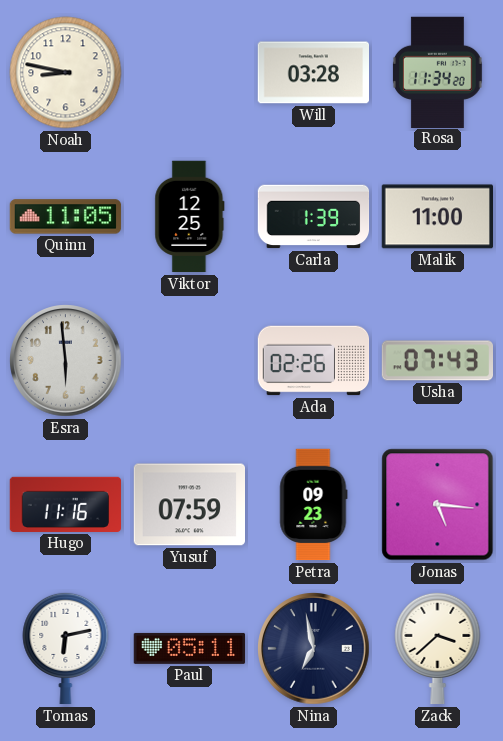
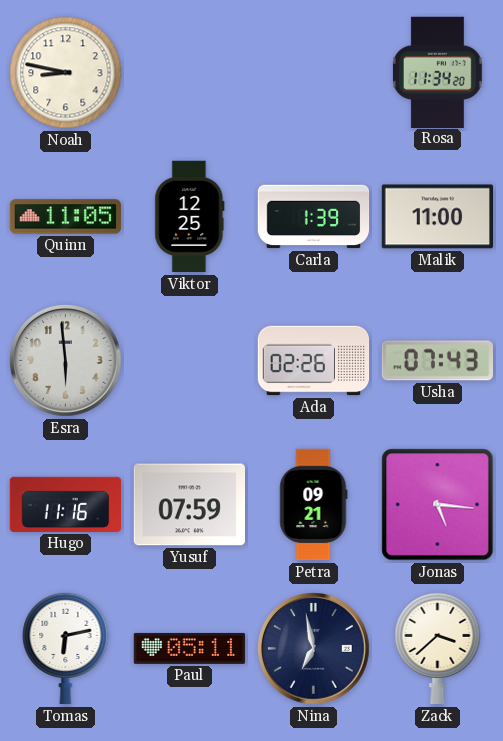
Will: 03:28 -> none (313, 73)
Petra: 09:23 -> 09:21 (314, 505)
